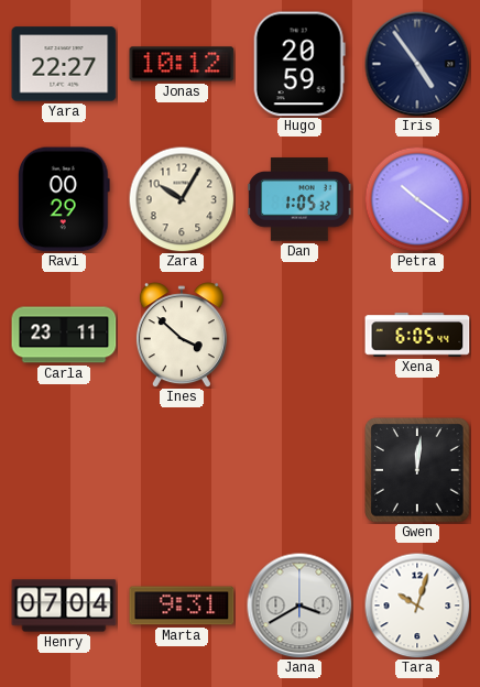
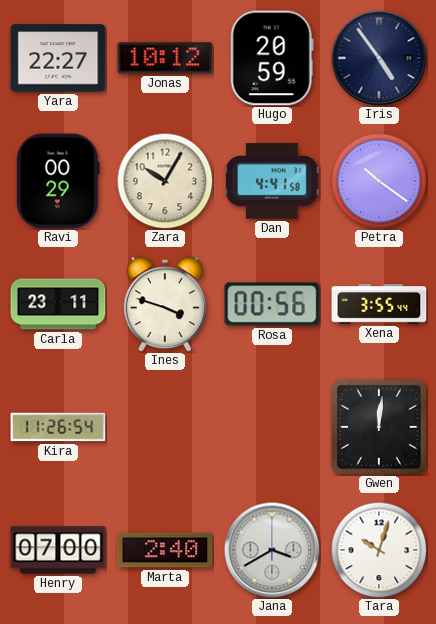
Dan: 1:05 -> 4:41 (272, 181)
Ines: 3:52 -> 3:48 (165, 304)
Rosa: none -> 00:56 (272, 304)
Xena: 6:05 -> 3:55 (379, 304)
Kira: none -> 11:26 (58, 427)
Henry: 07:04 -> 07:00 (58, 550)
Marta: 9:31 -> 2:40 (165, 550)
